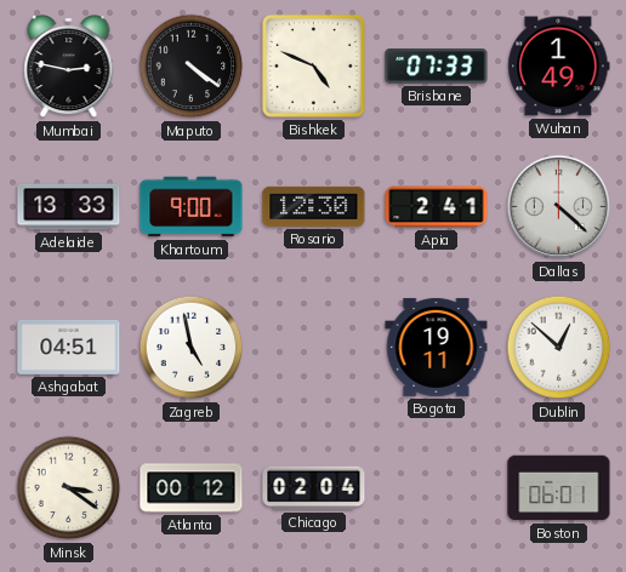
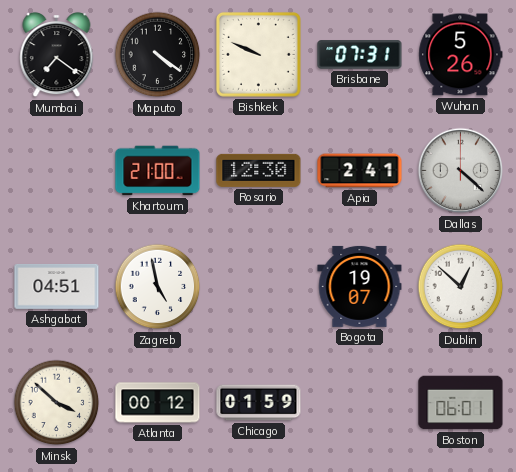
Mumbai: 2:47 -> 7:21 (57, 55)
Bishkek: 4:49 -> 9:49 (258, 54)
Brisbane: 07:33 -> 07:31 (360, 55)
Wuhan: 1:49 -> 5:26 (461, 55)
Adelaide: 13:33 -> none (69, 207)
Khartoum: 9:00 -> 21:00 (158, 171)
Bogota: 19:11 -> 19:07 (360, 286)
Minsk: 3:21 -> 3:52 (57, 403)
Chicago: 02:04 -> 01:59 (259, 403)
